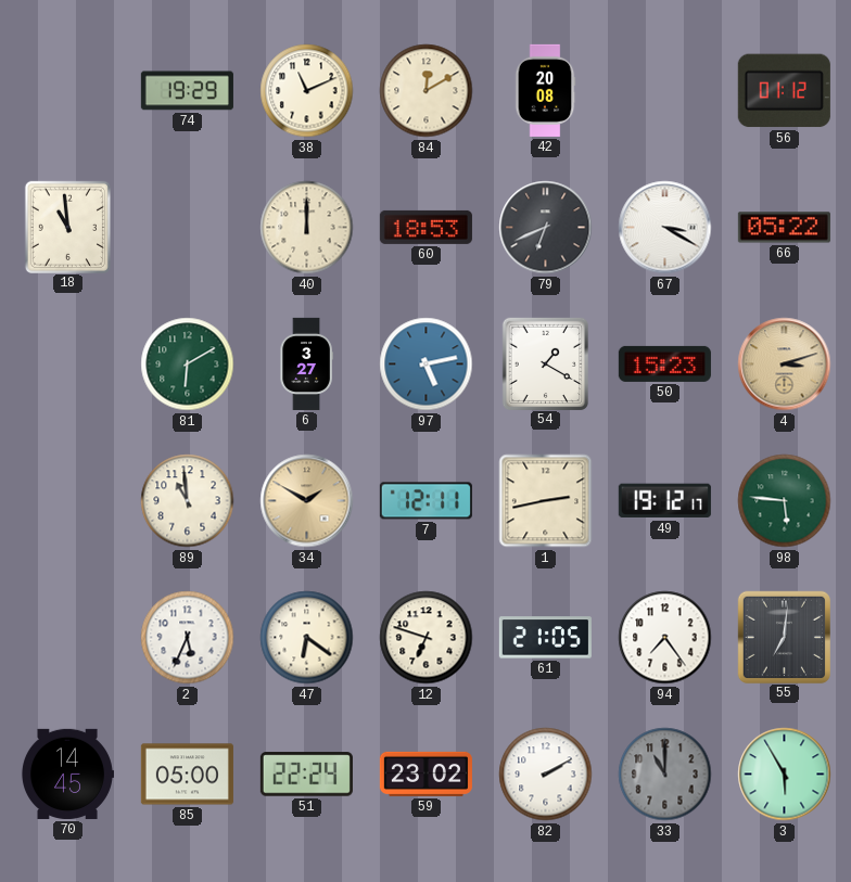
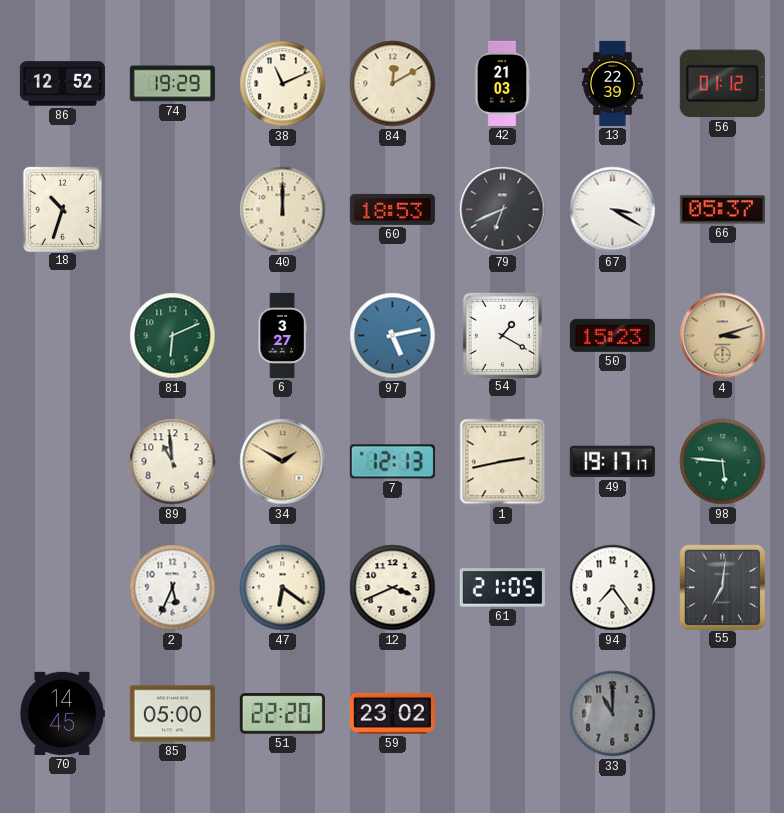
86: none -> 12:52 (62, 84)
42: 20:08 -> 21:03 (502, 83)
13: none -> 22:39 (612, 83)
18: 10:59 -> 10:33 (62, 209)
66: 05:22 -> 05:37 (722, 210)
81: 6:10 -> 6:11 (173, 336)
7: 12:11 -> 12:13 (392, 462)
49: 19:12 -> 19:17 (612, 462)
12: 6:48 -> 3:41 (393, 588)
51: 22:24 -> 22:20 (282, 714)
82: 2:10 -> none (546, 775)
3: 5:55 -> none (785, 775)
